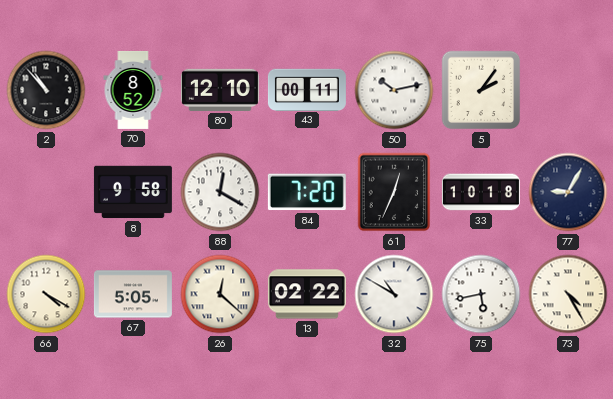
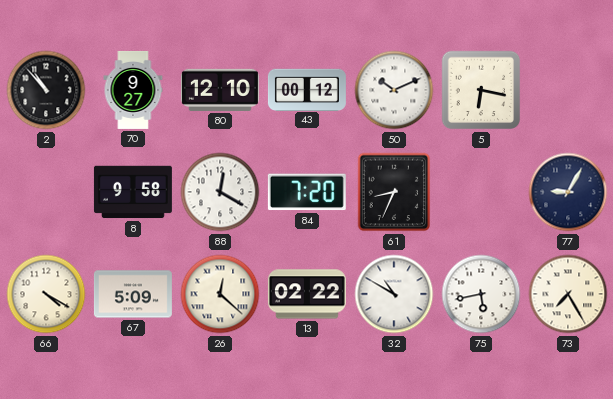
70: 8:52 -> 9:27 (133, 90)
43: 00:11 -> 00:12 (307, 89)
50: 10:13 -> 10:11 (394, 90)
5: 2:06 -> 6:17 (481, 90)
61: 12:34 -> 8:34 (394, 192)
33: 10:18 -> none (481, 192)
67: 5:05 -> 5:09 (133, 294)
73: 4:25 -> 7:25 (568, 294)
